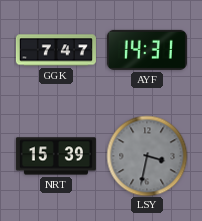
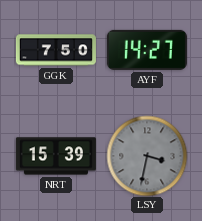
GGK: 7:47 -> 7:50 (56, 50)
AYF: 14:31 -> 14:27 (147, 50)
